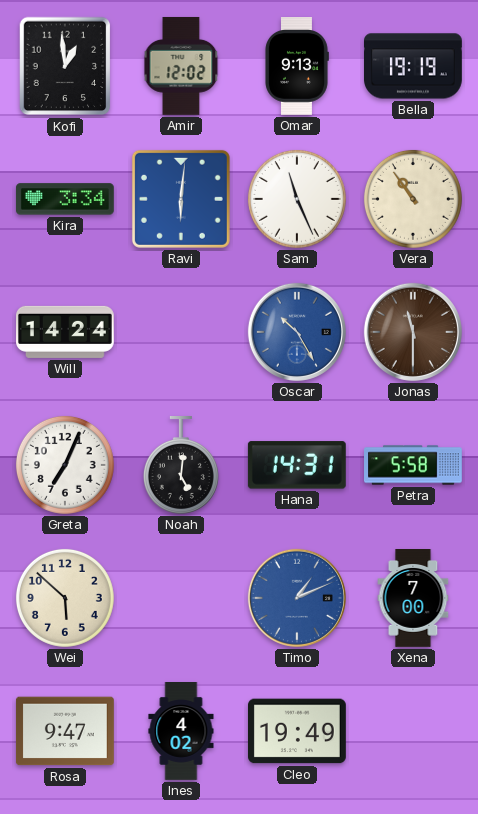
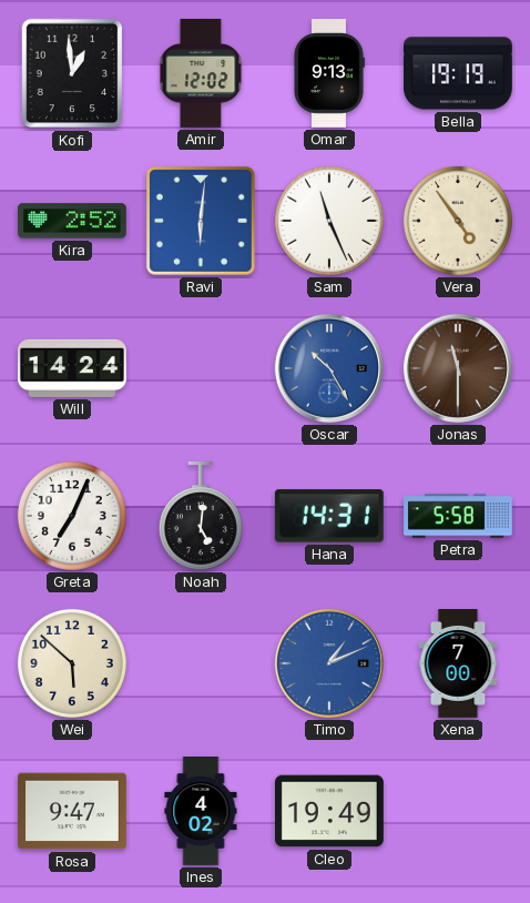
Kira: 3:34 -> 2:52 (72, 221)
Vera: 10:54 -> 4:54 (458, 221)
